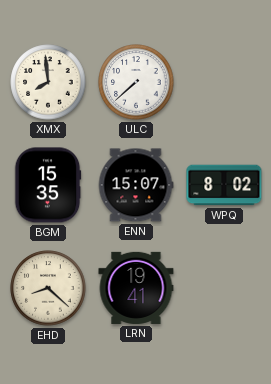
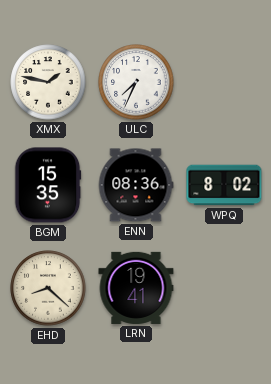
XMX: 7:59 -> 1:47 (48, 82)
ULC: 7:38 -> 7:34 (136, 82)
ENN: 15:07 -> 08:36 (136, 185)
